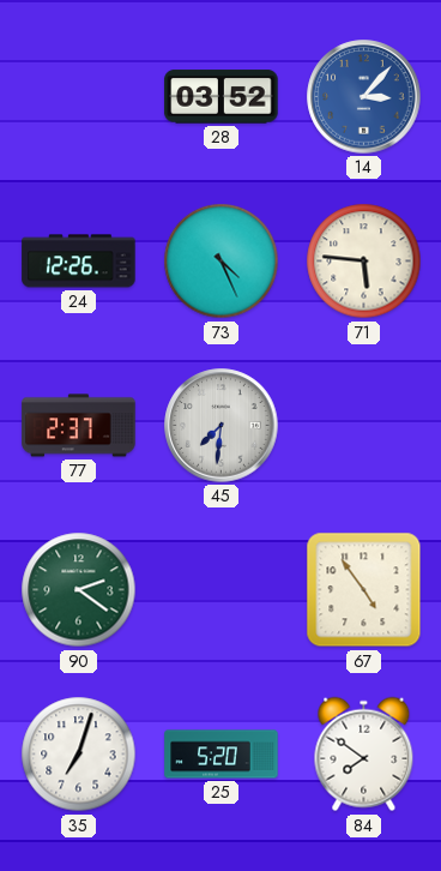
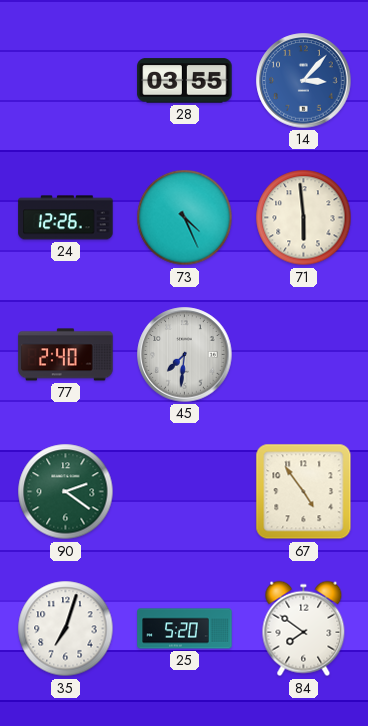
28: 03:52 -> 03:55 (185, 81)
71: 5:46 -> 5:59 (304, 218)
77: 2:37 -> 2:40 (66, 355)
